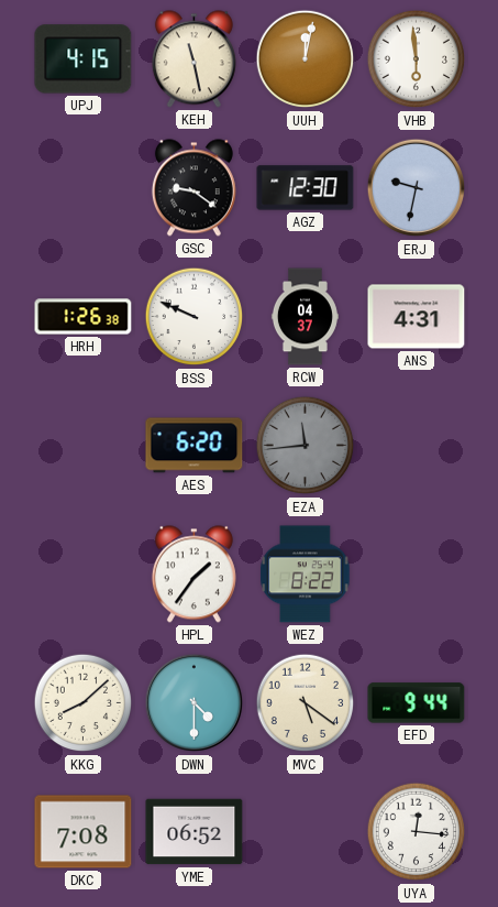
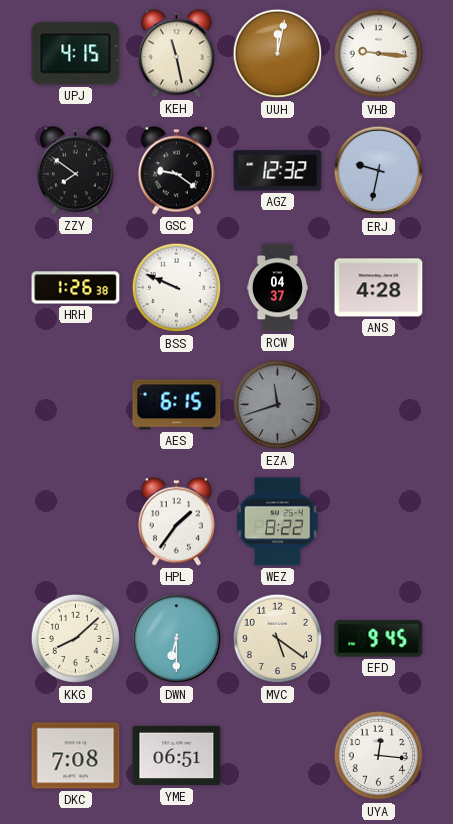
VHB: 5:59 -> 9:16 (379, 54)
ZZY: none -> 7:51 (75, 171)
AGZ: 12:30 -> 12:32 (278, 171)
ANS: 4:31 -> 4:28 (379, 288)
AES: 6:20 -> 6:15 (177, 405)
EZA: 11:44 -> 11:42 (278, 405)
DWN: 4:30 -> 6:30 (177, 639)
EFD: 9:44 -> 9:45 (379, 639)
YME: 06:52 -> 06:51 (177, 756)
